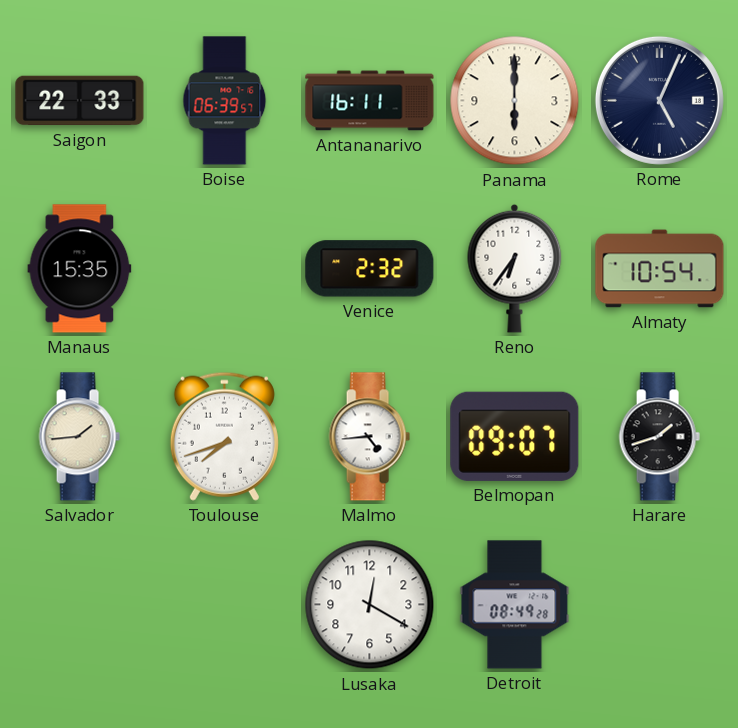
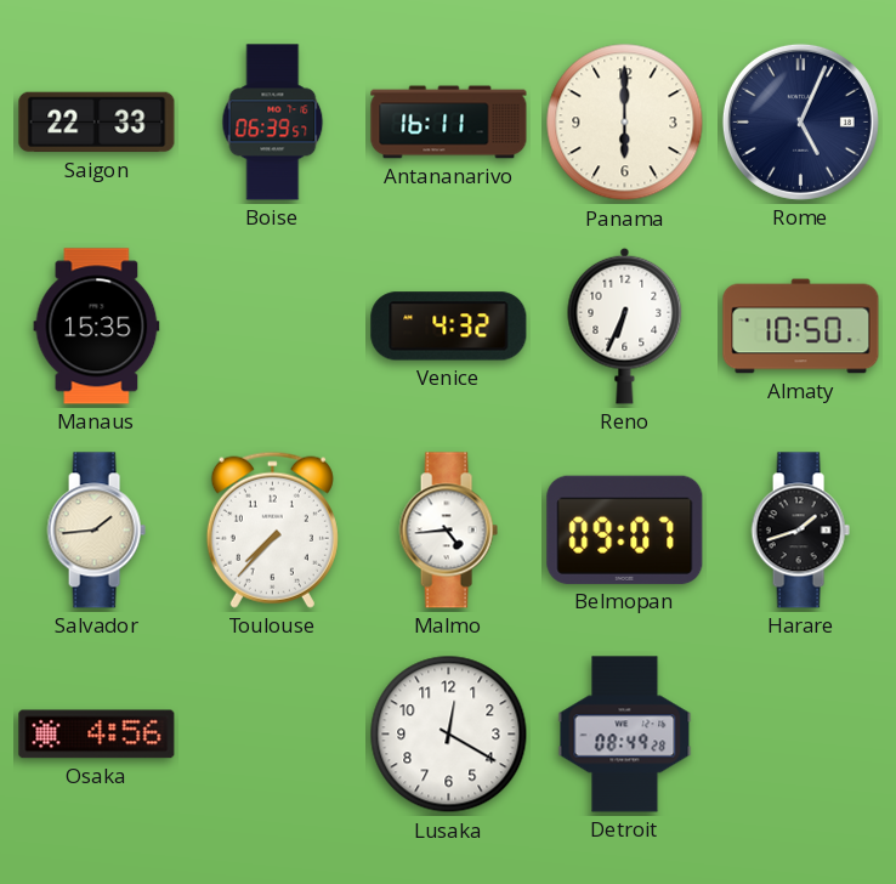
Venice: 2:32 -> 4:32 (449, 327)
Reno: 6:36 -> 6:34 (625, 325)
Almaty: 10:54 -> 10:50 (801, 327)
Toulouse: 7:42 -> 7:37 (272, 529)
Osaka: none -> 4:56 (97, 735)
